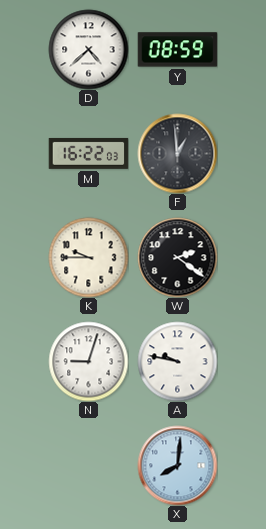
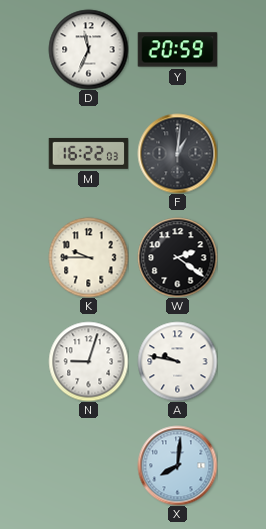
D: 4:38 -> 11:34 (88, 49)
Y: 08:59 -> 20:59 (177, 50)
F: 12:59 -> 1:01 (177, 153)
